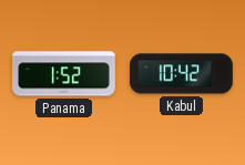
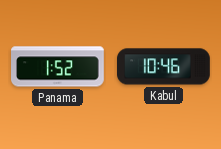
Kabul: 10:42 -> 10:46 (164, 67)
